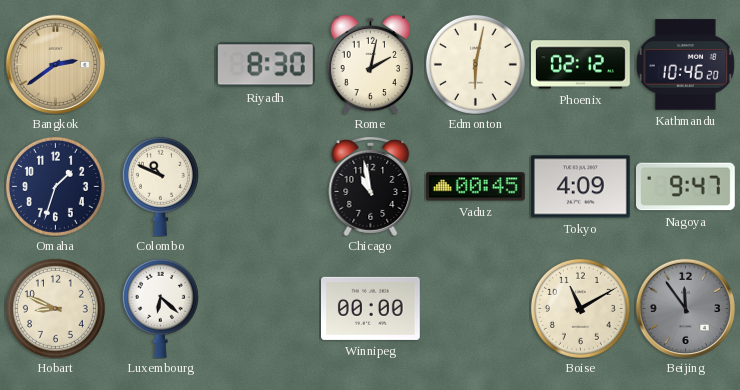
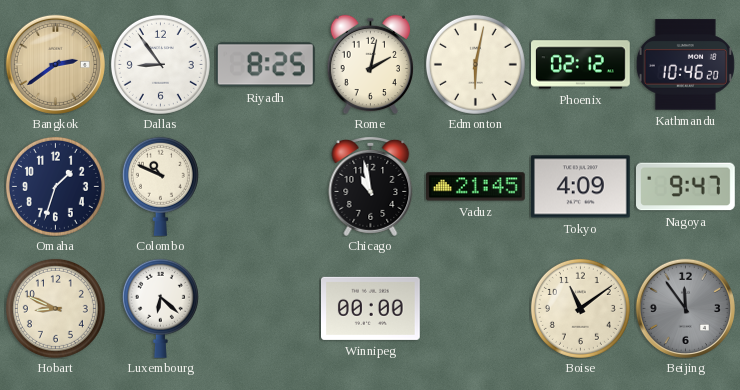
Dallas: none -> 8:54 (160, 64)
Riyadh: 8:30 -> 8:25 (265, 65)
Vaduz: 00:45 -> 21:45 (476, 187)
Boise: 11:10 -> 11:09 (580, 308)
